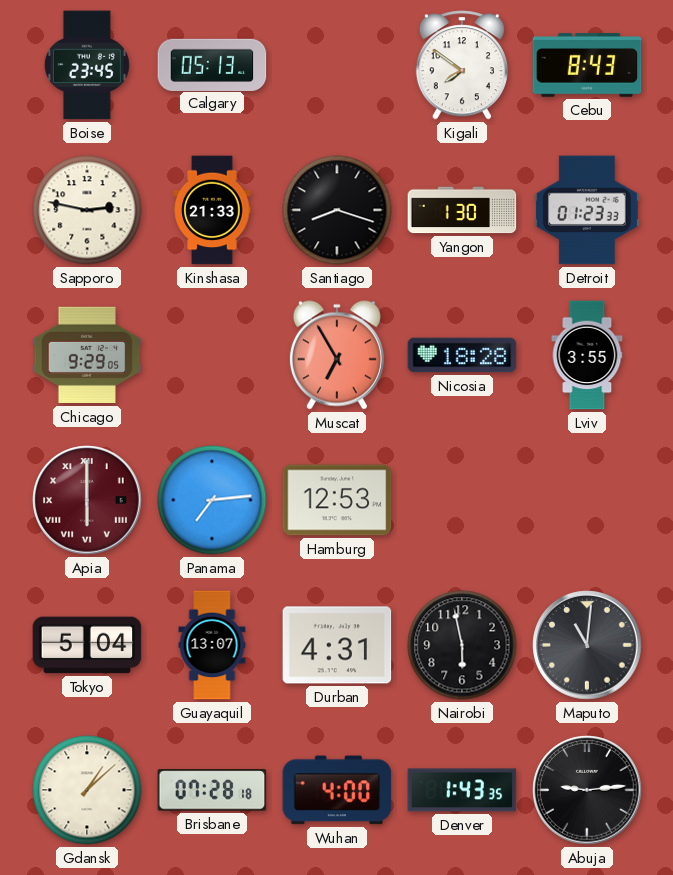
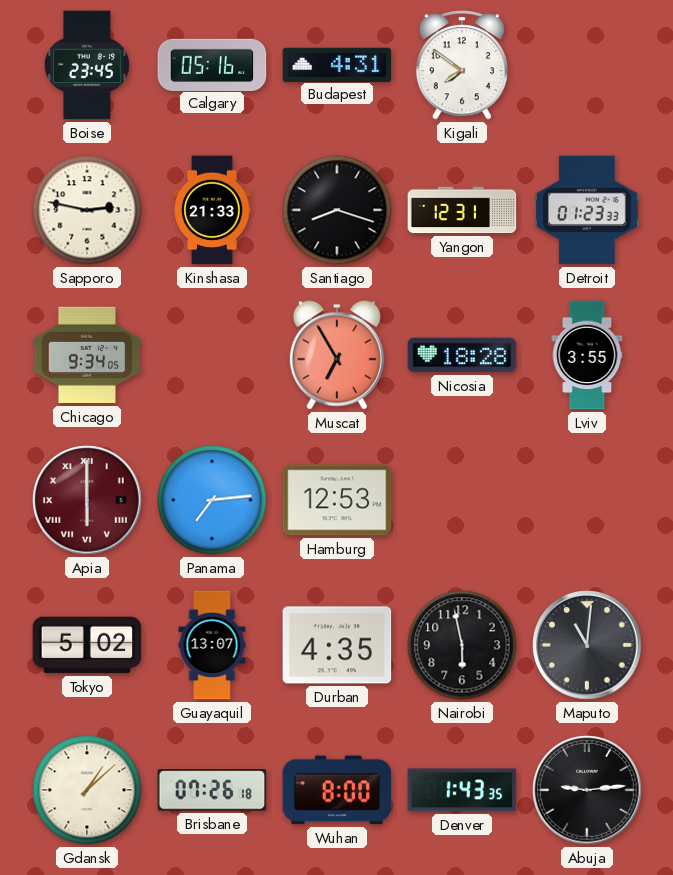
Calgary: 05:13 -> 05:16 (212, 64)
Budapest: none -> 4:31 (337, 64)
Cebu: 8:43 -> none (587, 65)
Yangon: 1:30 -> 12:31 (462, 210)
Chicago: 9:29 -> 9:34 (87, 355)
Tokyo: 5:04 -> 5:02 (87, 645)
Durban: 4:31 -> 4:35 (337, 645)
Brisbane: 07:28 -> 07:26 (212, 790)
Wuhan: 4:00 -> 8:00 (337, 790)
